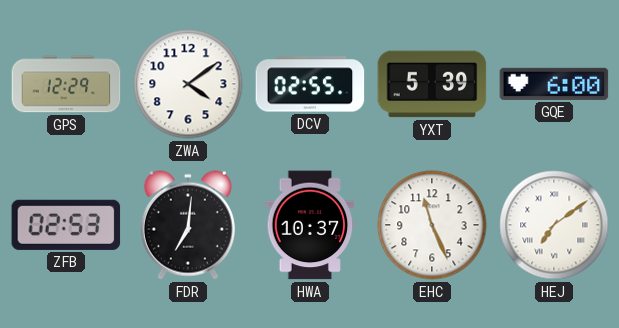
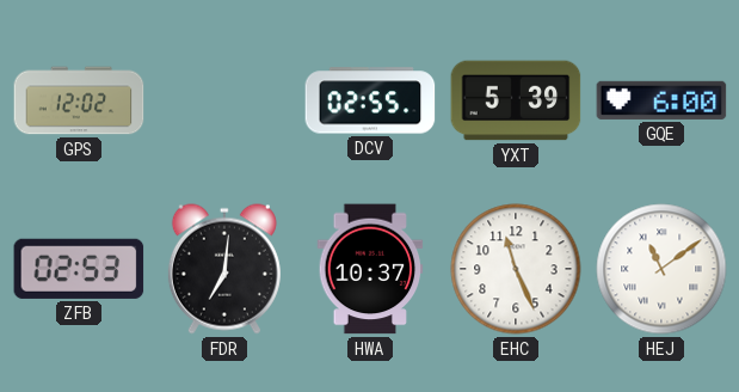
GPS: 12:29 -> 12:02 (79, 100)
ZWA: 4:09 -> none (188, 84)
HEJ: 7:09 -> 11:09 (661, 269)
